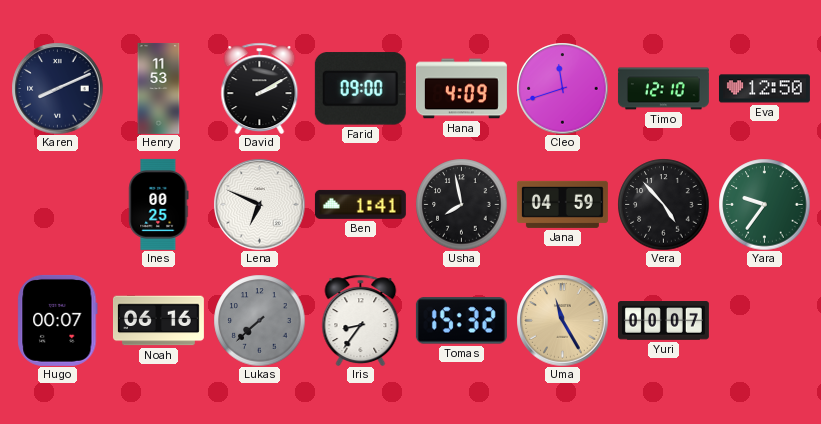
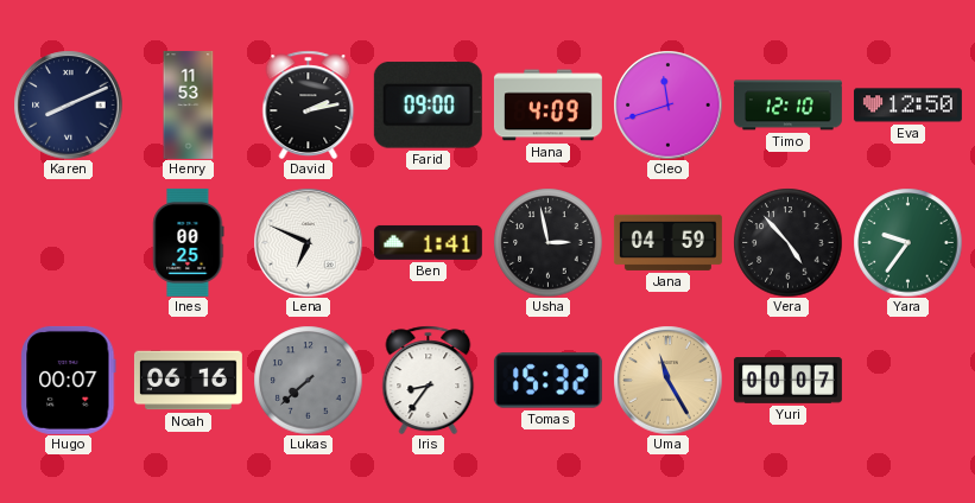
David: 2:10 -> 2:13 (309, 104)
Usha: 7:58 -> 2:58 (547, 242)
